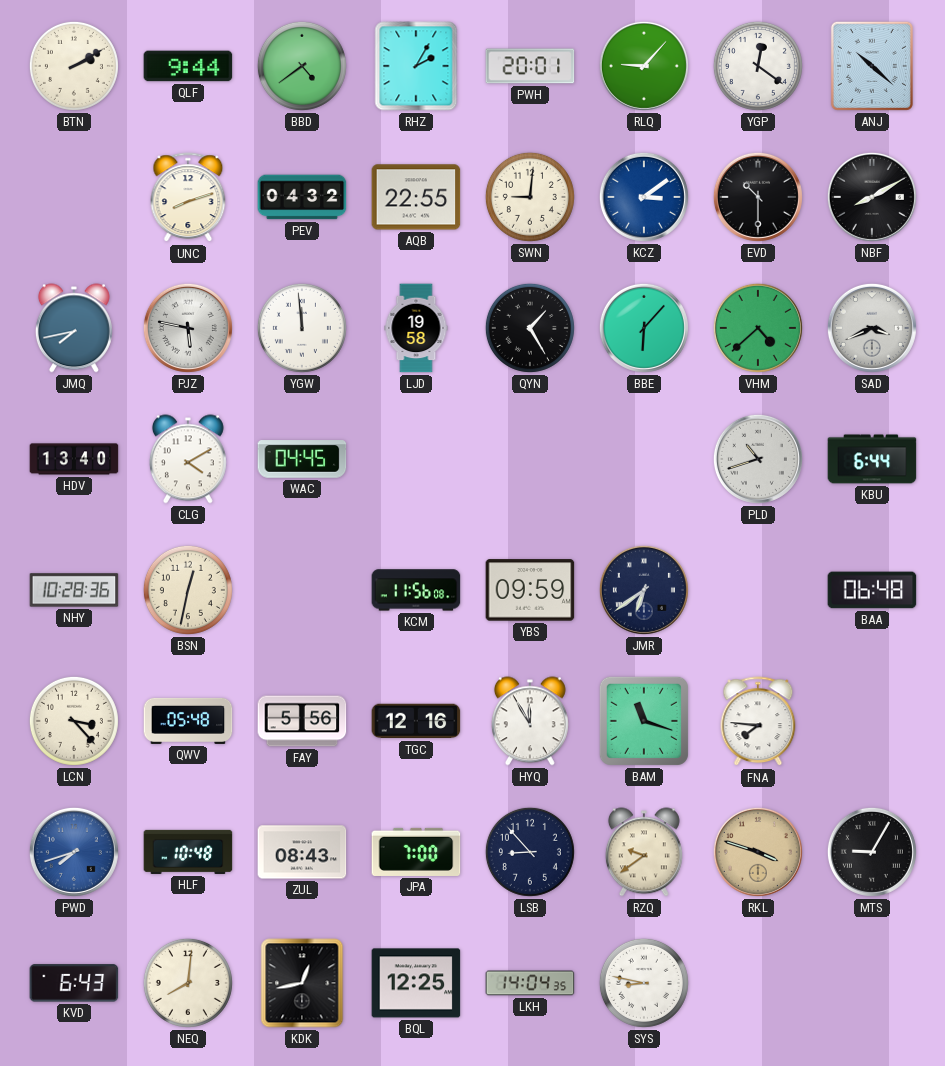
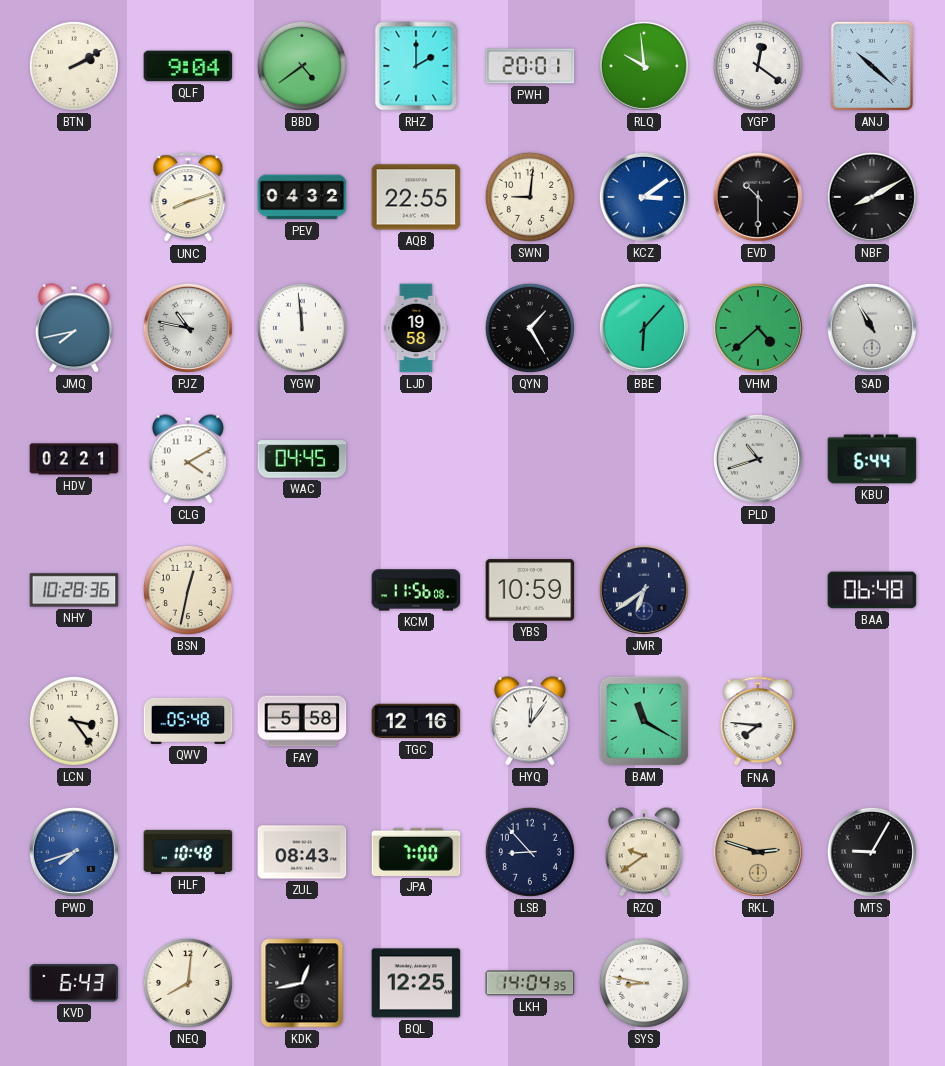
QLF: 9:44 -> 9:04 (188, 66)
RHZ: 2:05 -> 2:00 (416, 66)
RLQ: 9:07 -> 9:59 (644, 66)
PJZ: 5:47 -> 10:47 (188, 328)
SAD: 3:41 -> 10:55 (872, 328)
HDV: 13:40 -> 02:21 (74, 459)
YBS: 09:59 -> 10:59 (530, 590)
LCN: 3:23 -> 3:24 (74, 721)
FAY: 5:56 -> 5:58 (302, 721)
HYQ: 11:55 -> 12:06 (530, 721)
BAM: 11:18 -> 11:20 (644, 721)
RKL: 3:48 -> 2:48 (758, 852)
